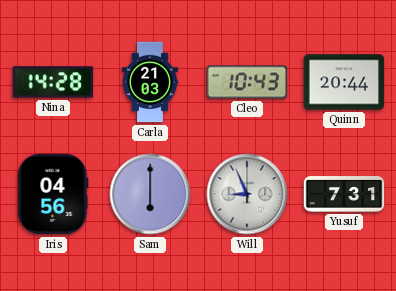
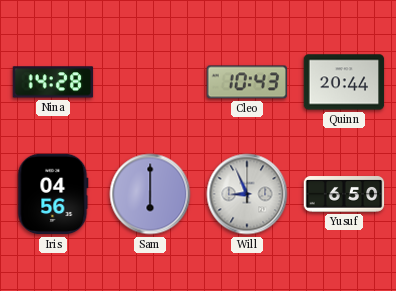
Carla: 21:03 -> none (150, 82)
Yusuf: 7:31 -> 6:50 (344, 194)
